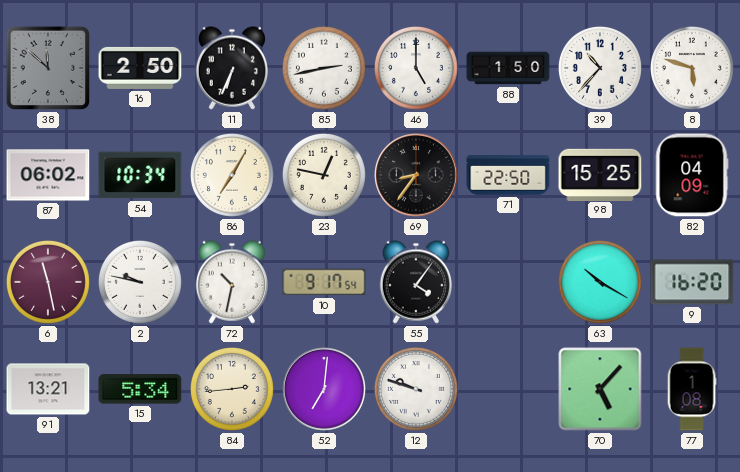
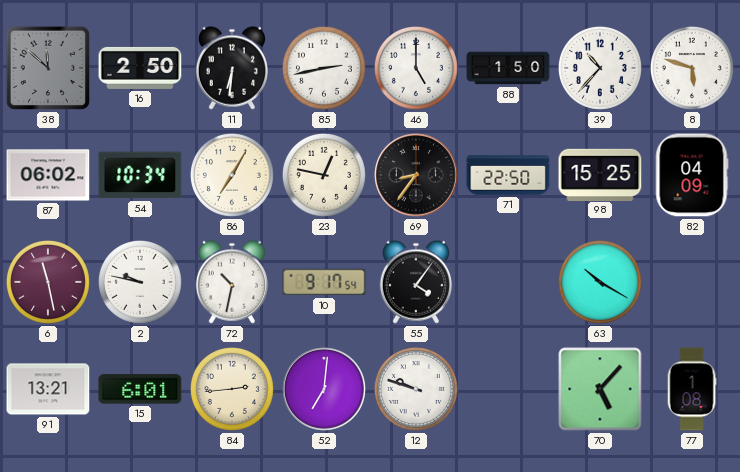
11: 6:34 -> 6:31 (231, 68)
9: 16:20 -> none (692, 282)
15: 5:34 -> 6:01 (140, 389)
